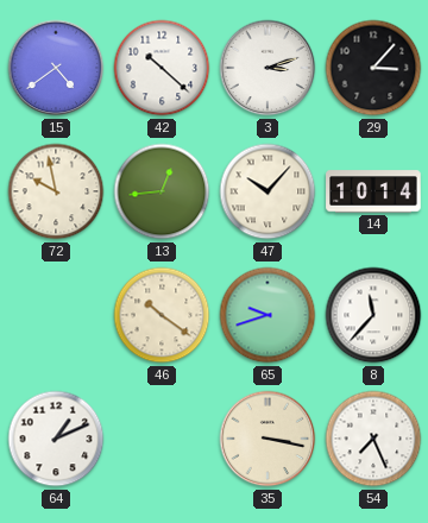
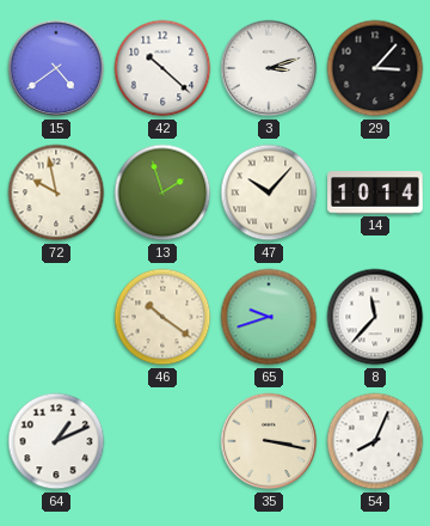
13: 12:44 -> 1:57 (162, 192)
54: 7:26 -> 8:04 (375, 441)
